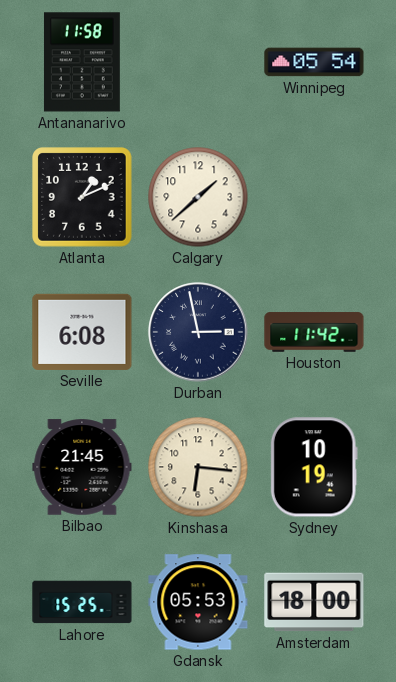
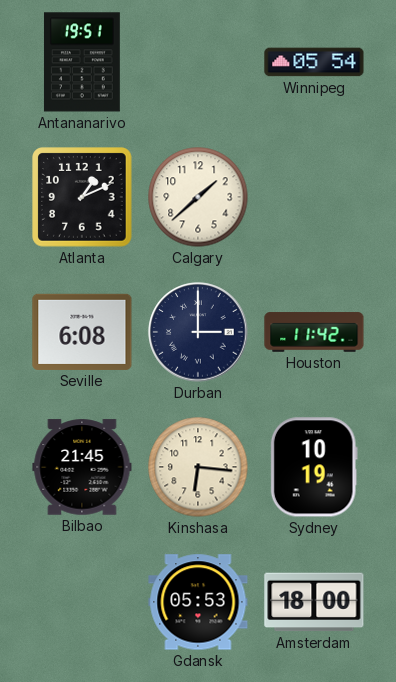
Antananarivo: 11:58 -> 19:51 (82, 62)
Durban: 2:58 -> 3:00 (198, 332)
Lahore: 15:25 -> none (82, 602)
